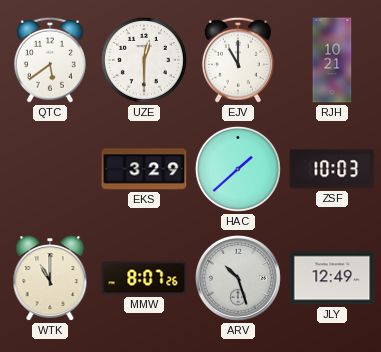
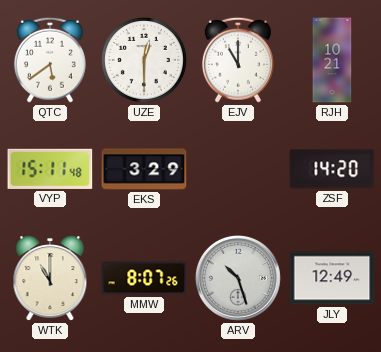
VYP: none -> 15:11 (50, 169)
HAC: 1:38 -> none (238, 169)
ZSF: 10:03 -> 14:20 (332, 169)
